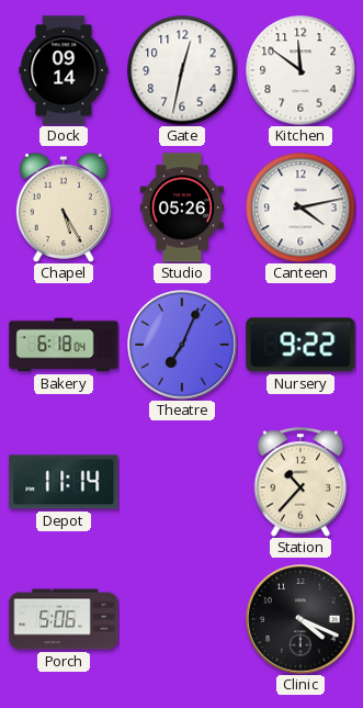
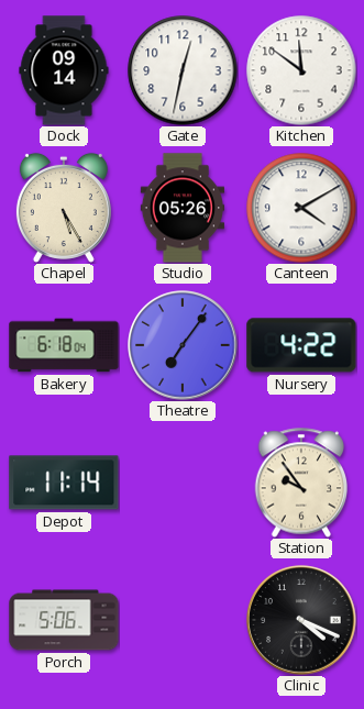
Canteen: 4:13 -> 4:10 (301, 208)
Theatre: 7:04 -> 7:06 (183, 345)
Nursery: 9:22 -> 4:22 (301, 345)
Station: 10:37 -> 9:54 (301, 483)
